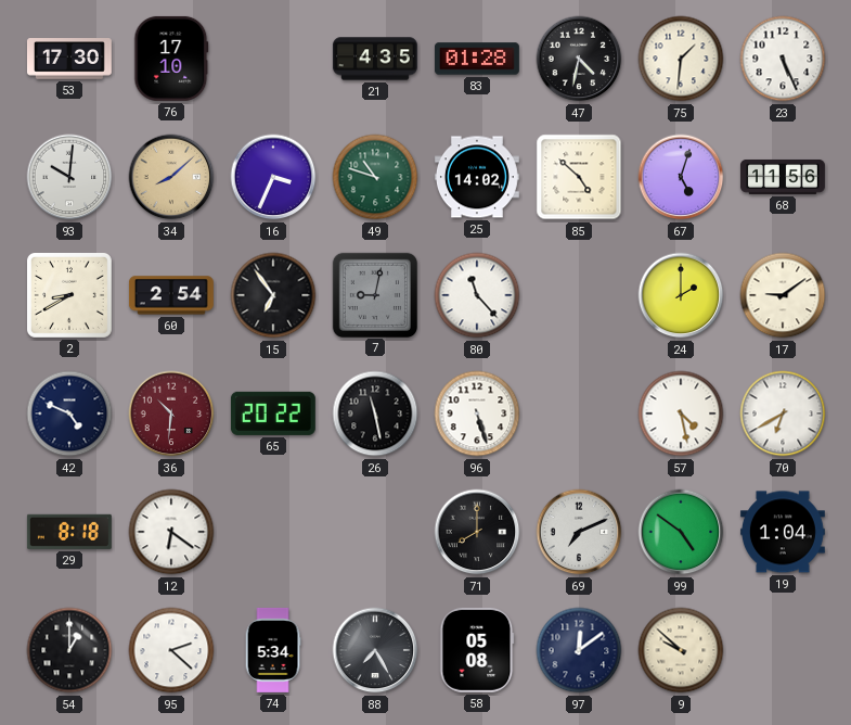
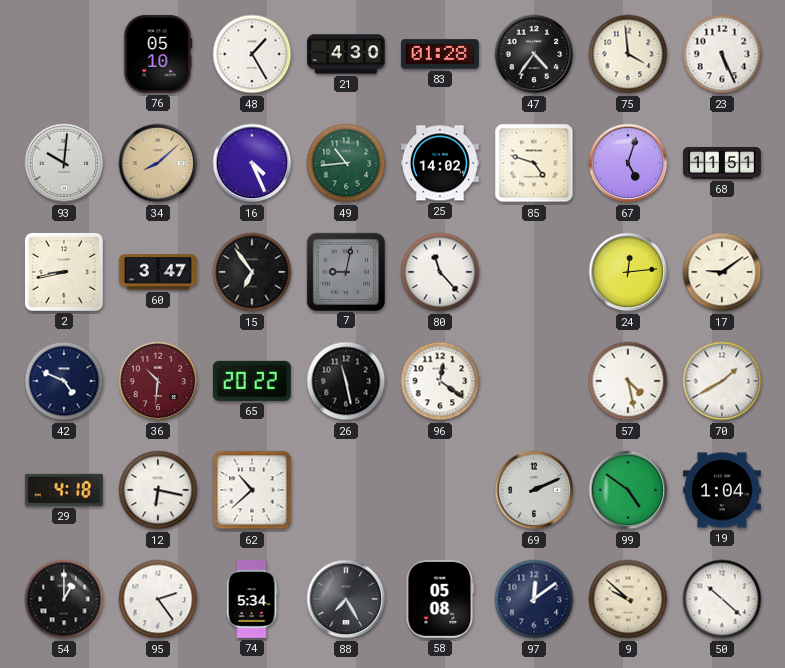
53: 17:30 -> none (69, 60)
76: 17:10 -> 05:10 (158, 54)
48: none -> 1:25 (252, 54)
21: 4:35 -> 4:30 (346, 54)
47: 4:32 -> 4:36 (534, 54)
75: 1:31 -> 3:59 (628, 54)
16: 3:34 -> 4:26 (252, 163)
49: 10:48 -> 10:44 (346, 163)
85: 4:52 -> 4:48 (534, 163)
68: 11:56 -> 11:51 (722, 163)
2: 8:40 -> 8:43 (64, 272)
60: 2:54 -> 3:47 (158, 272)
24: 2:00 -> 12:14 (628, 272)
96: 5:27 -> 12:21 (440, 381)
70: 6:40 -> 1:40 (722, 381)
29: 8:18 -> 4:18 (64, 490)
12: 6:21 -> 6:17 (158, 490)
62: none -> 10:38 (252, 490)
71: 8:00 -> none (477, 532)
69: 7:11 -> 2:11 (534, 490)
95: 2:22 -> 2:24 (158, 599)
50: none -> 10:22 (722, 599)
